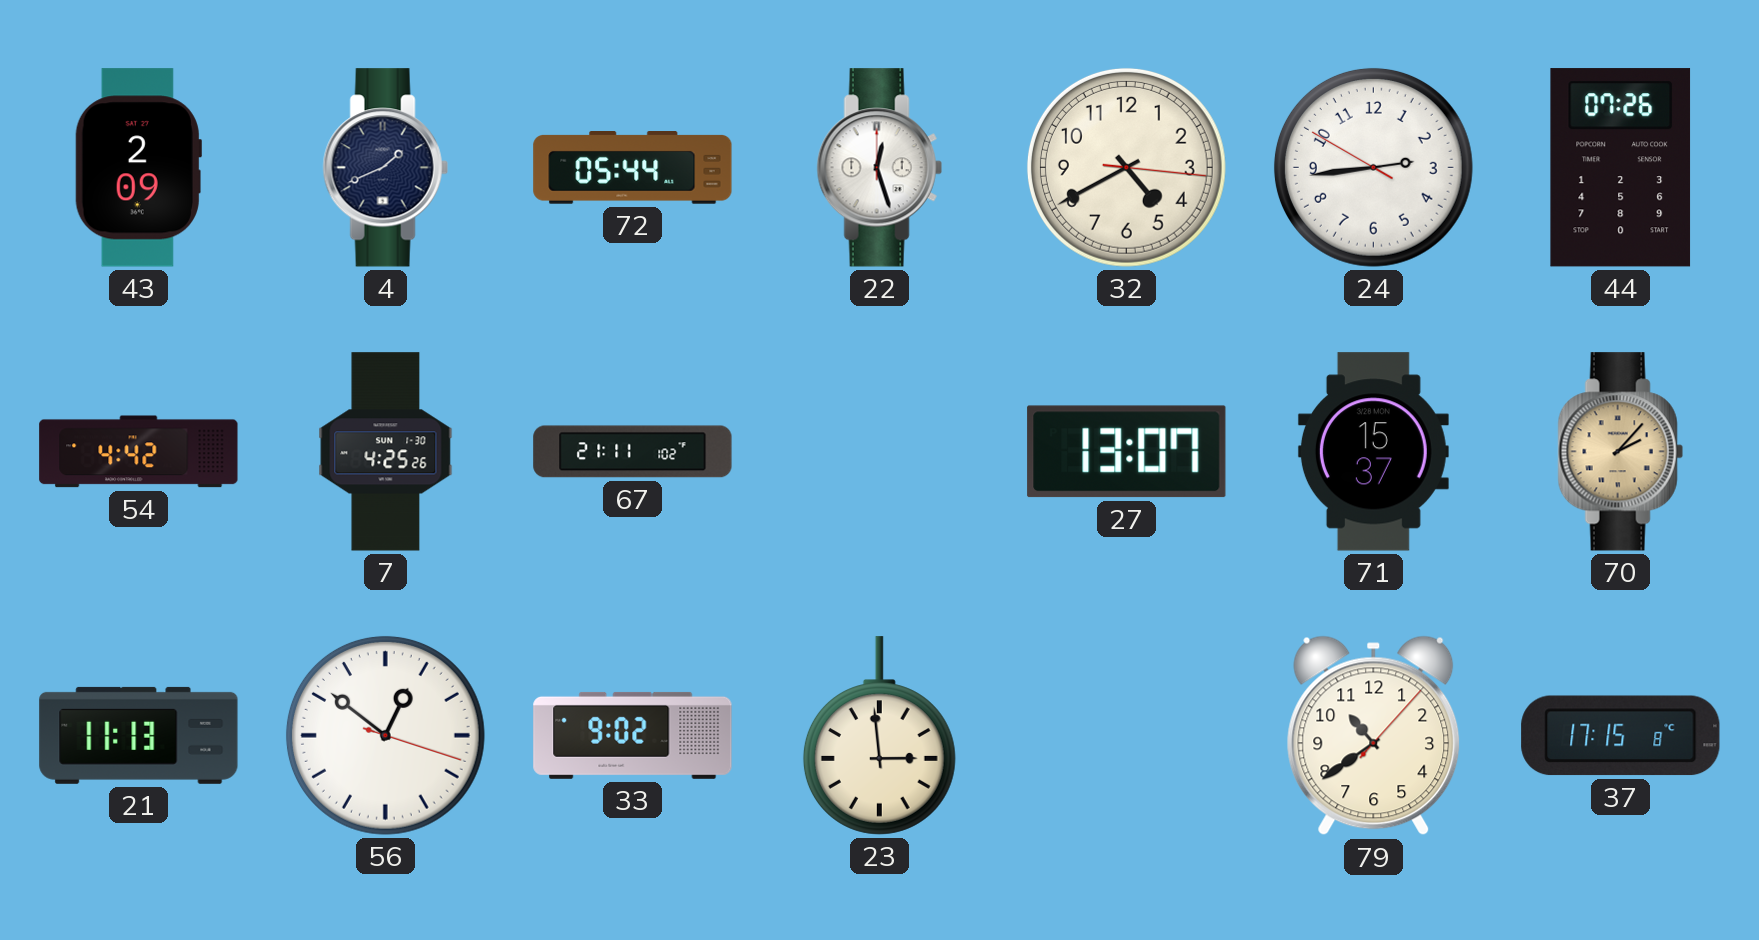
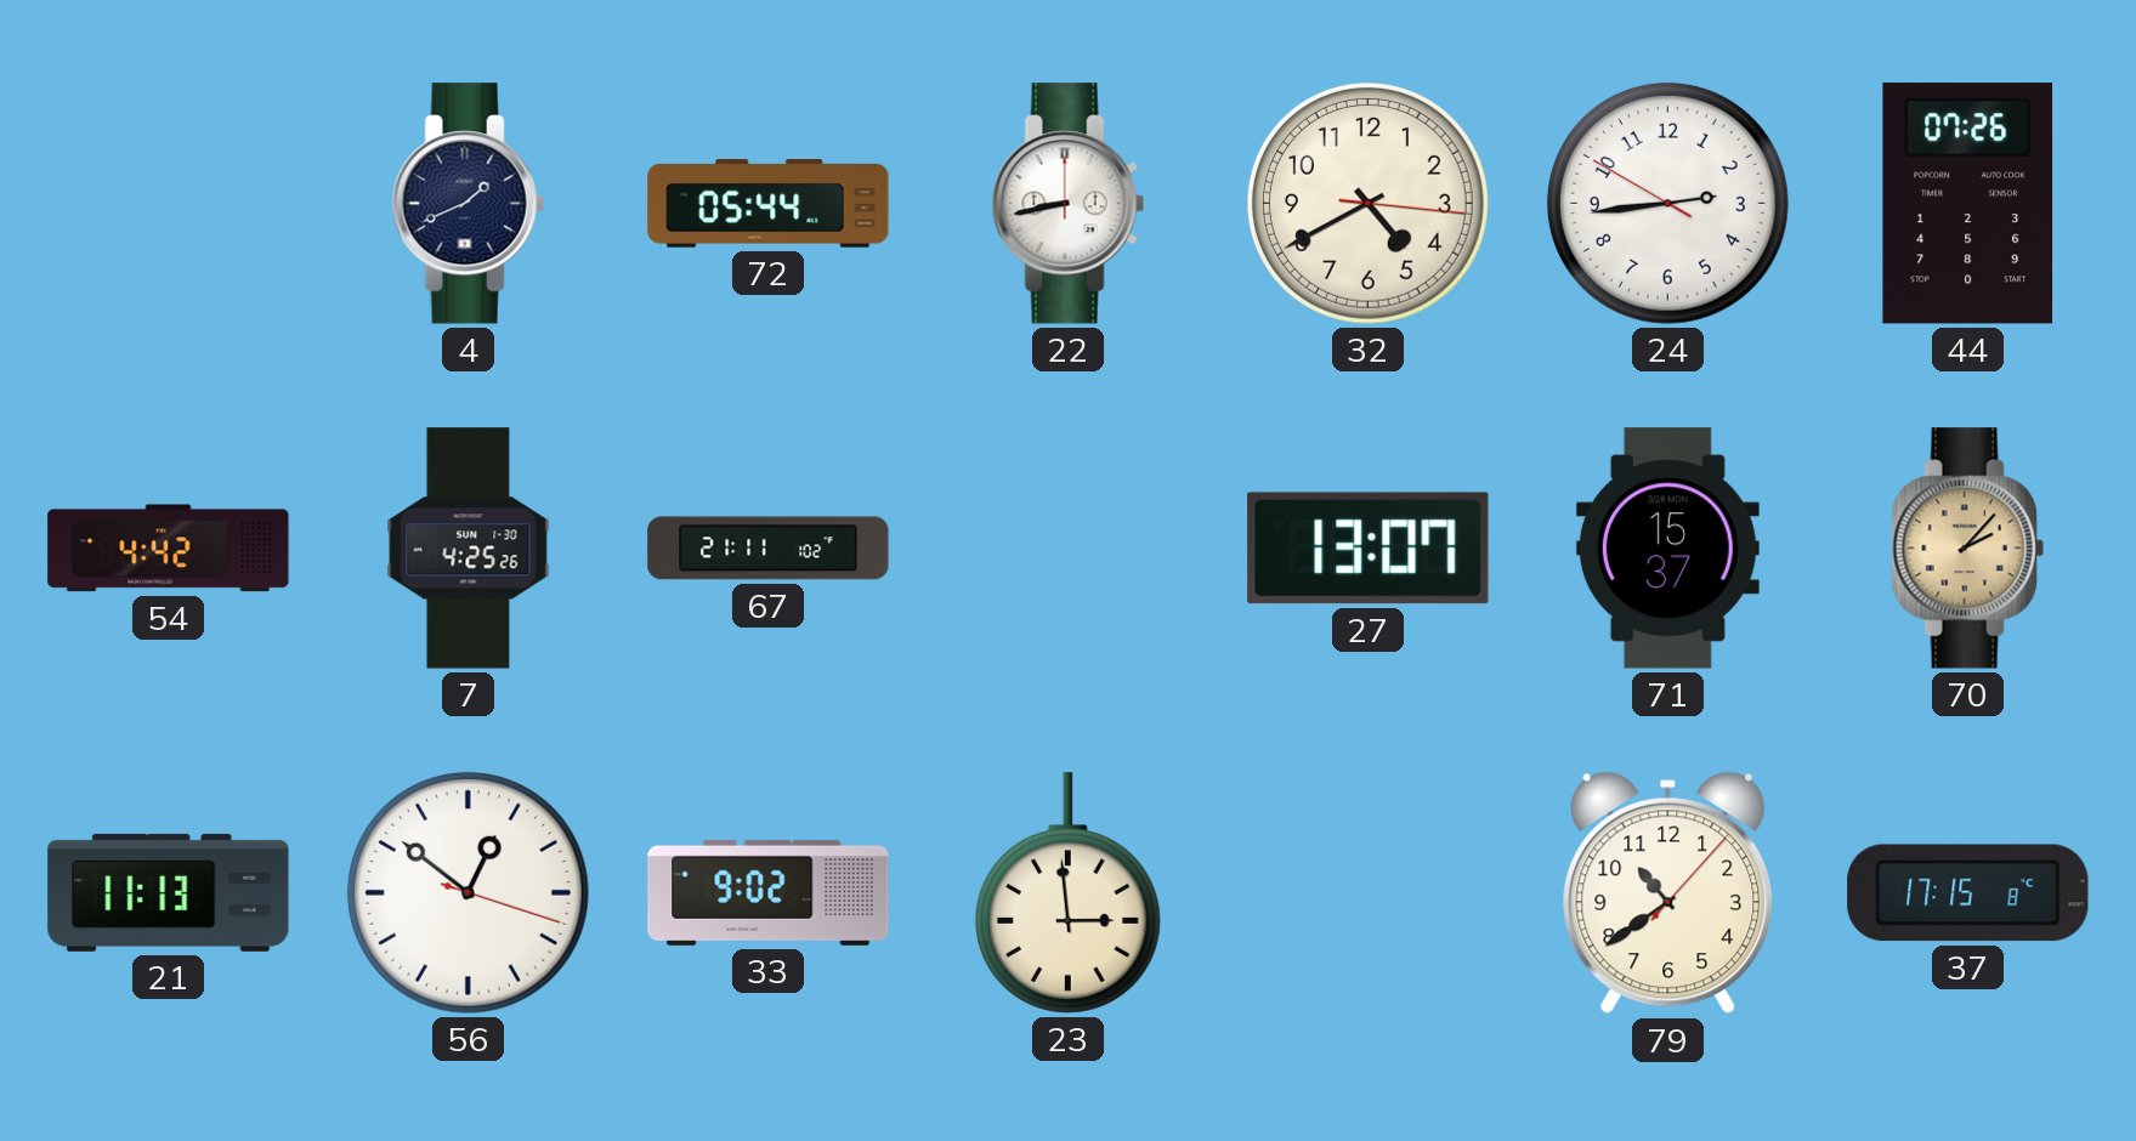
43: 2:09 -> none (138, 168)
22: 12:27 -> 8:43 (1067, 204)
